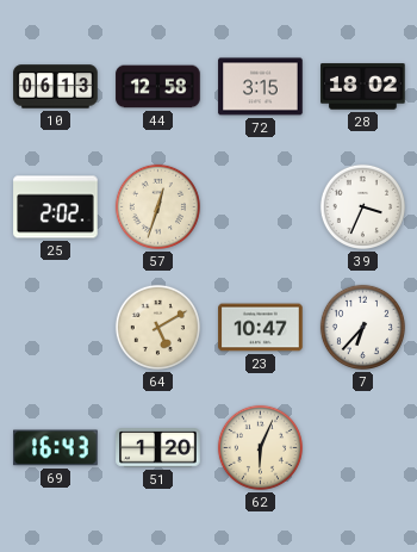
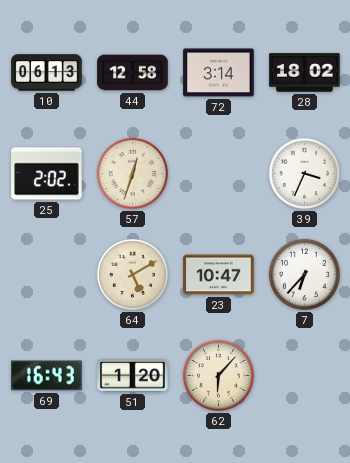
72: 3:15 -> 3:14 (219, 73)
62: 6:04 -> 6:07 (218, 375)
